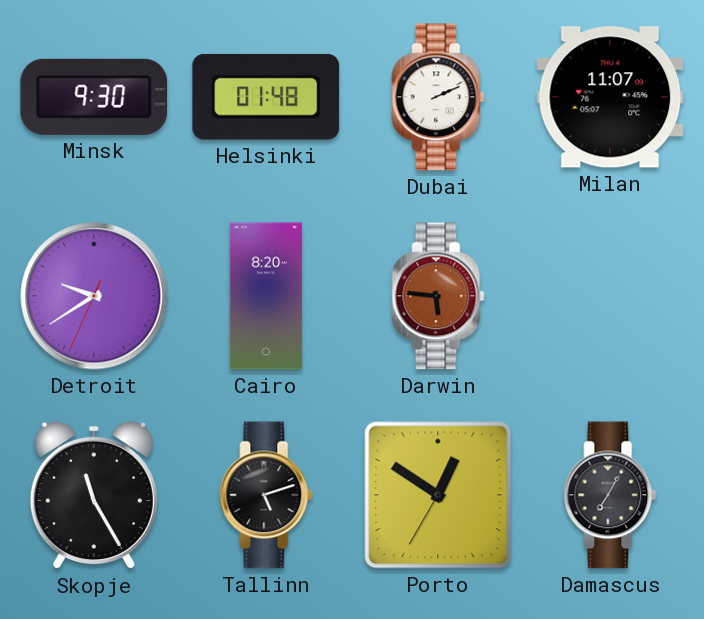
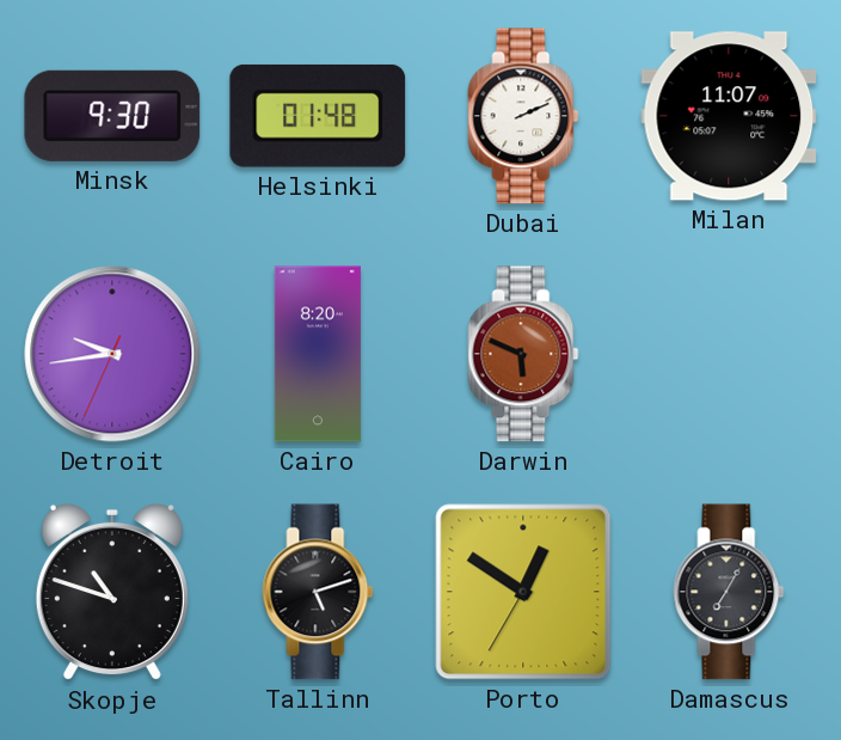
Detroit: 9:39 -> 9:43 (112, 354)
Darwin: 5:46 -> 5:49 (523, 354)
Skopje: 11:25 -> 10:48 (112, 592)
